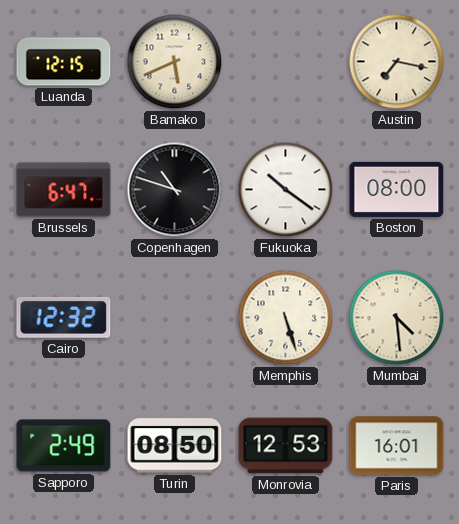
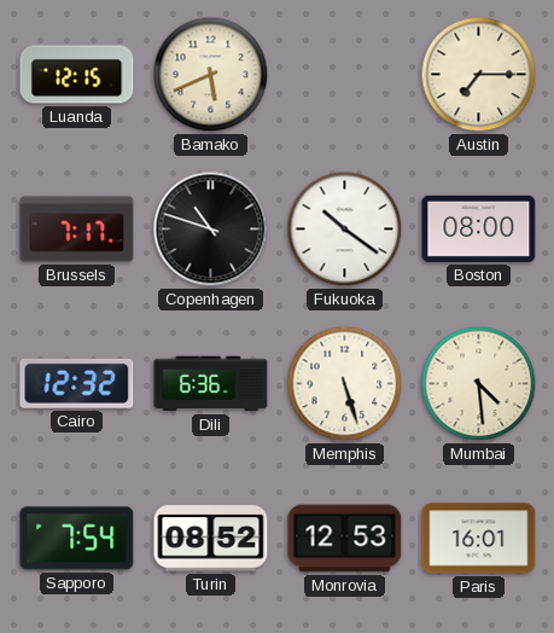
Austin: 7:17 -> 7:15 (479, 75)
Brussels: 6:47 -> 7:17 (77, 230)
Dili: none -> 6:36 (211, 384)
Sapporo: 2:49 -> 7:54 (77, 539)
Turin: 08:50 -> 08:52 (211, 539)
